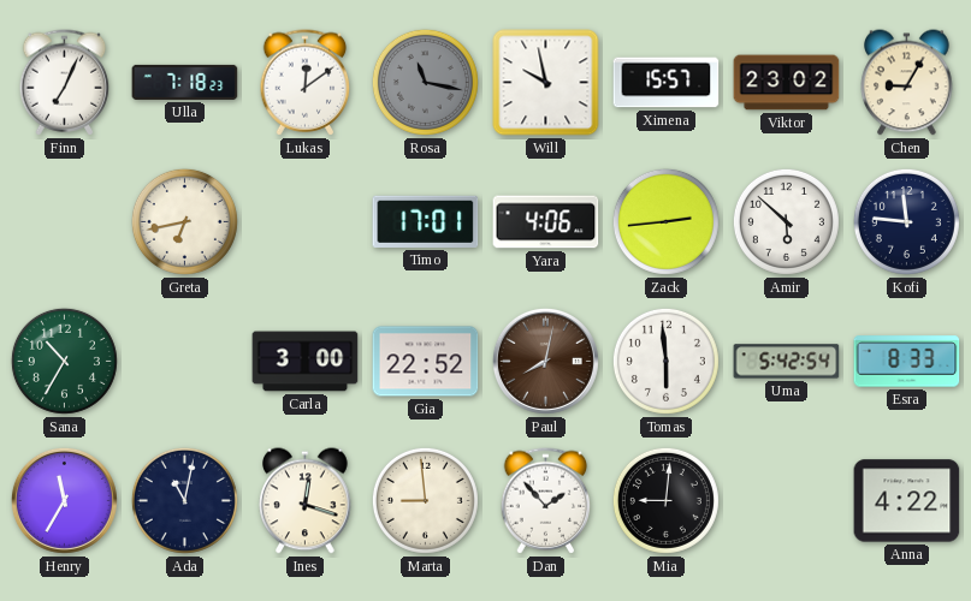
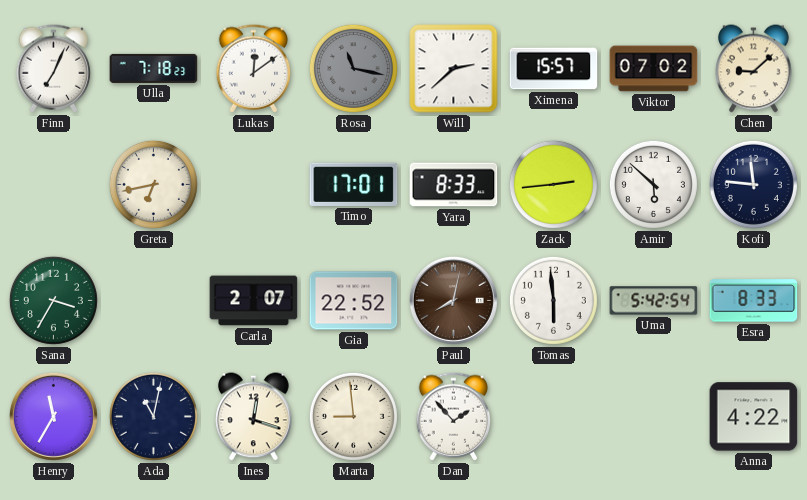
Will: 9:58 -> 2:38 (454, 69)
Viktor: 23:02 -> 07:02 (654, 69)
Chen: 9:05 -> 9:08 (754, 69)
Yara: 4:06 -> 8:33 (454, 185)
Sana: 10:35 -> 3:35 (53, 300)
Carla: 3:00 -> 2:07 (254, 301)
Mia: 9:01 -> none (665, 500)
